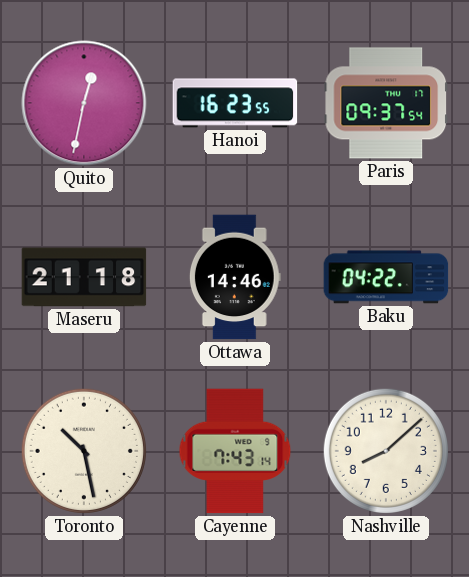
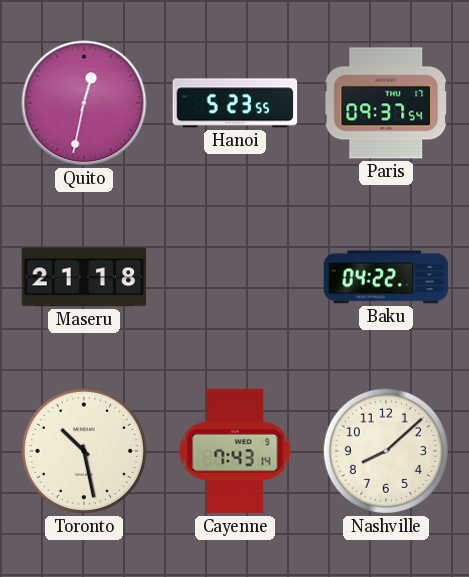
Hanoi: 16:23 -> 5:23 (235, 103)
Ottawa: 14:46 -> none (235, 277)
